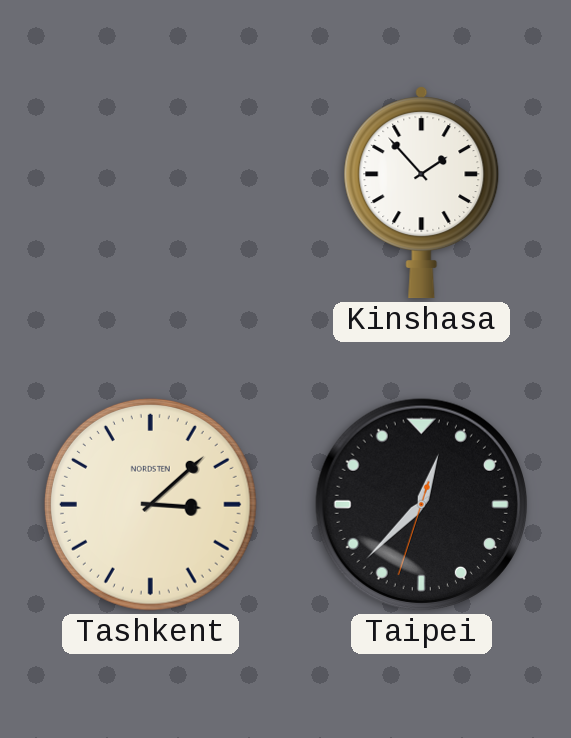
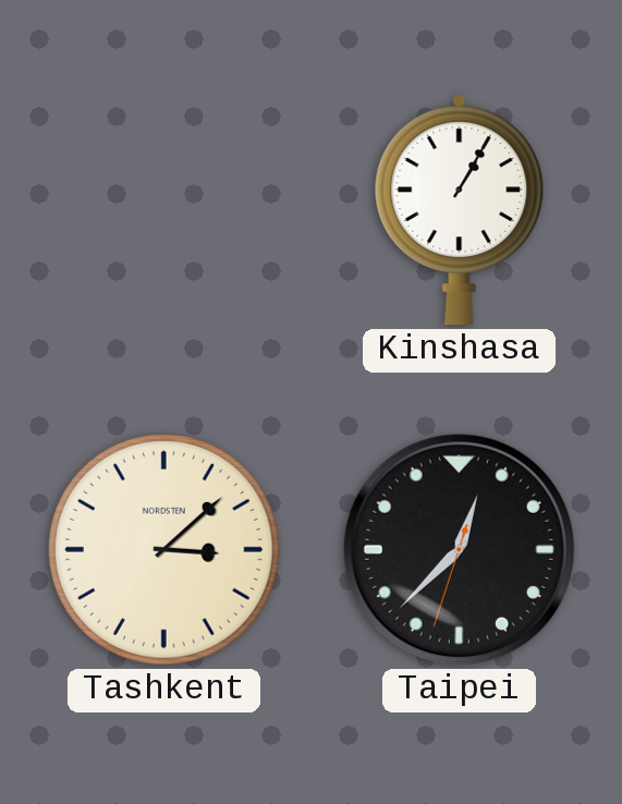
Kinshasa: 1:53 -> 1:05 (460, 210)
